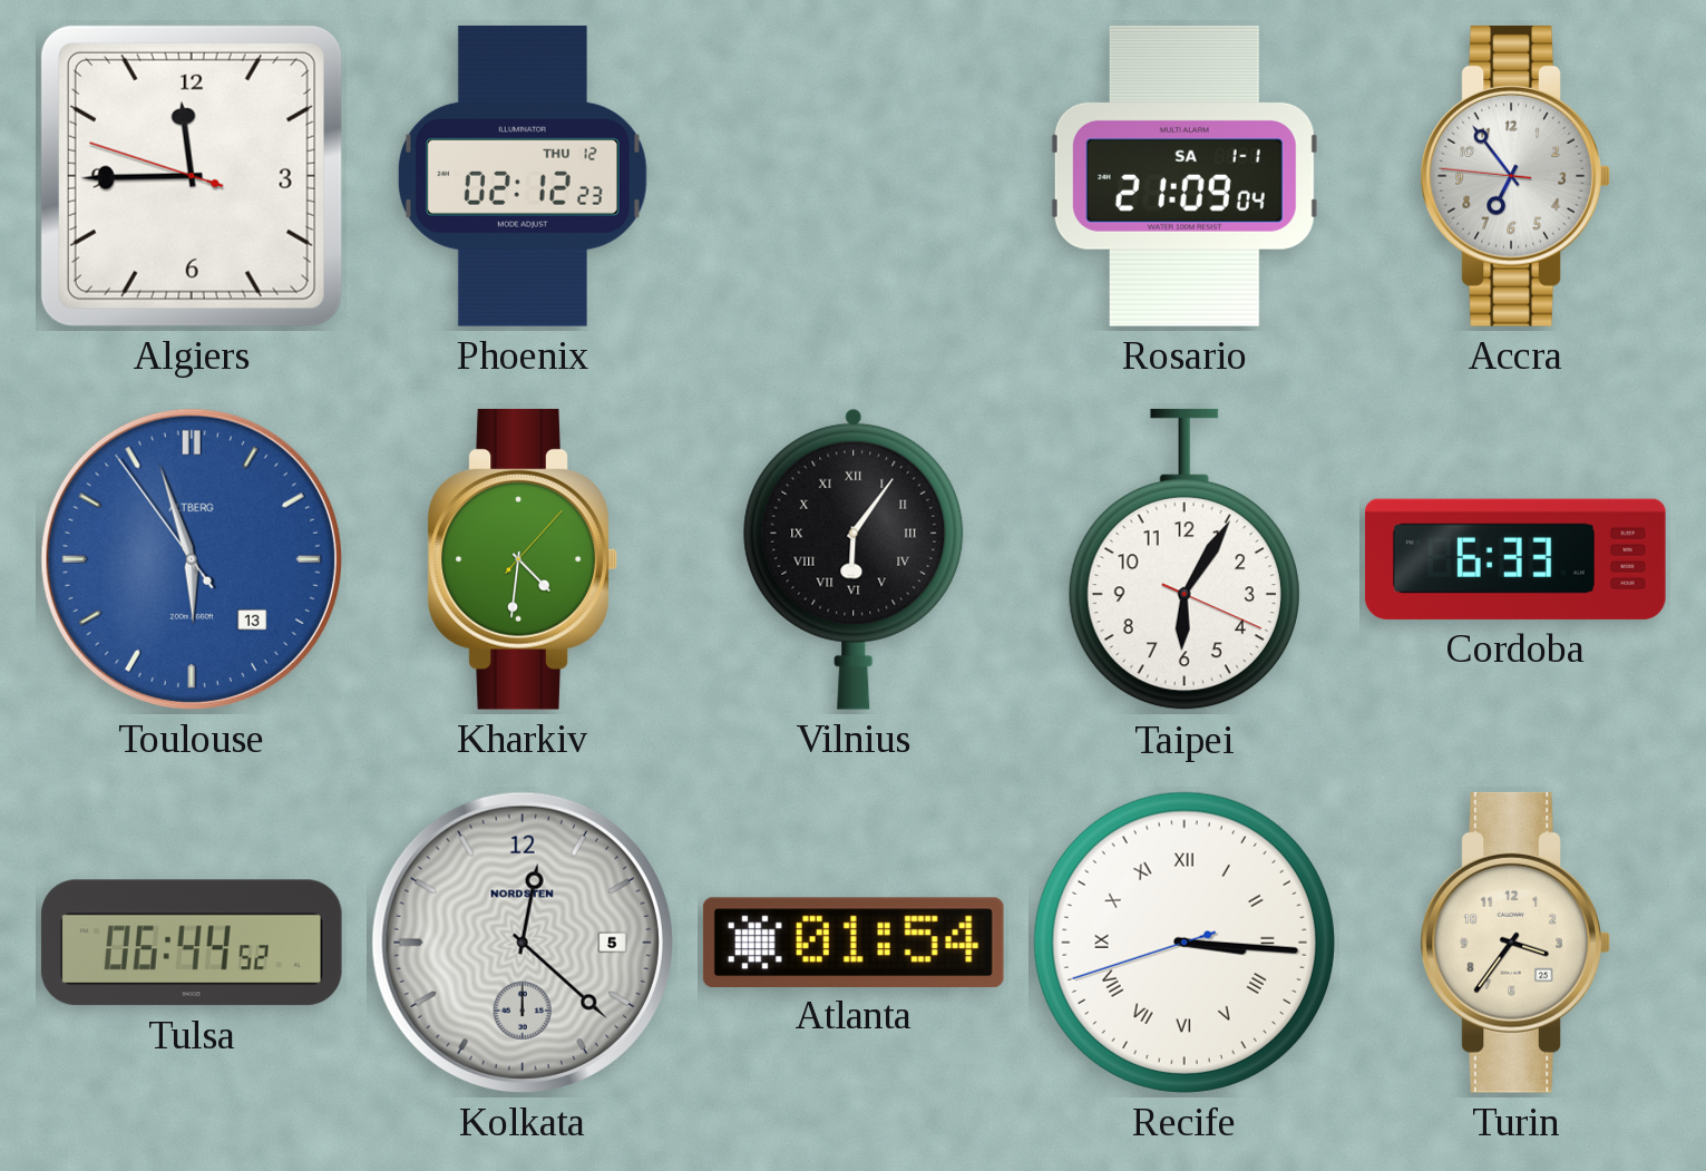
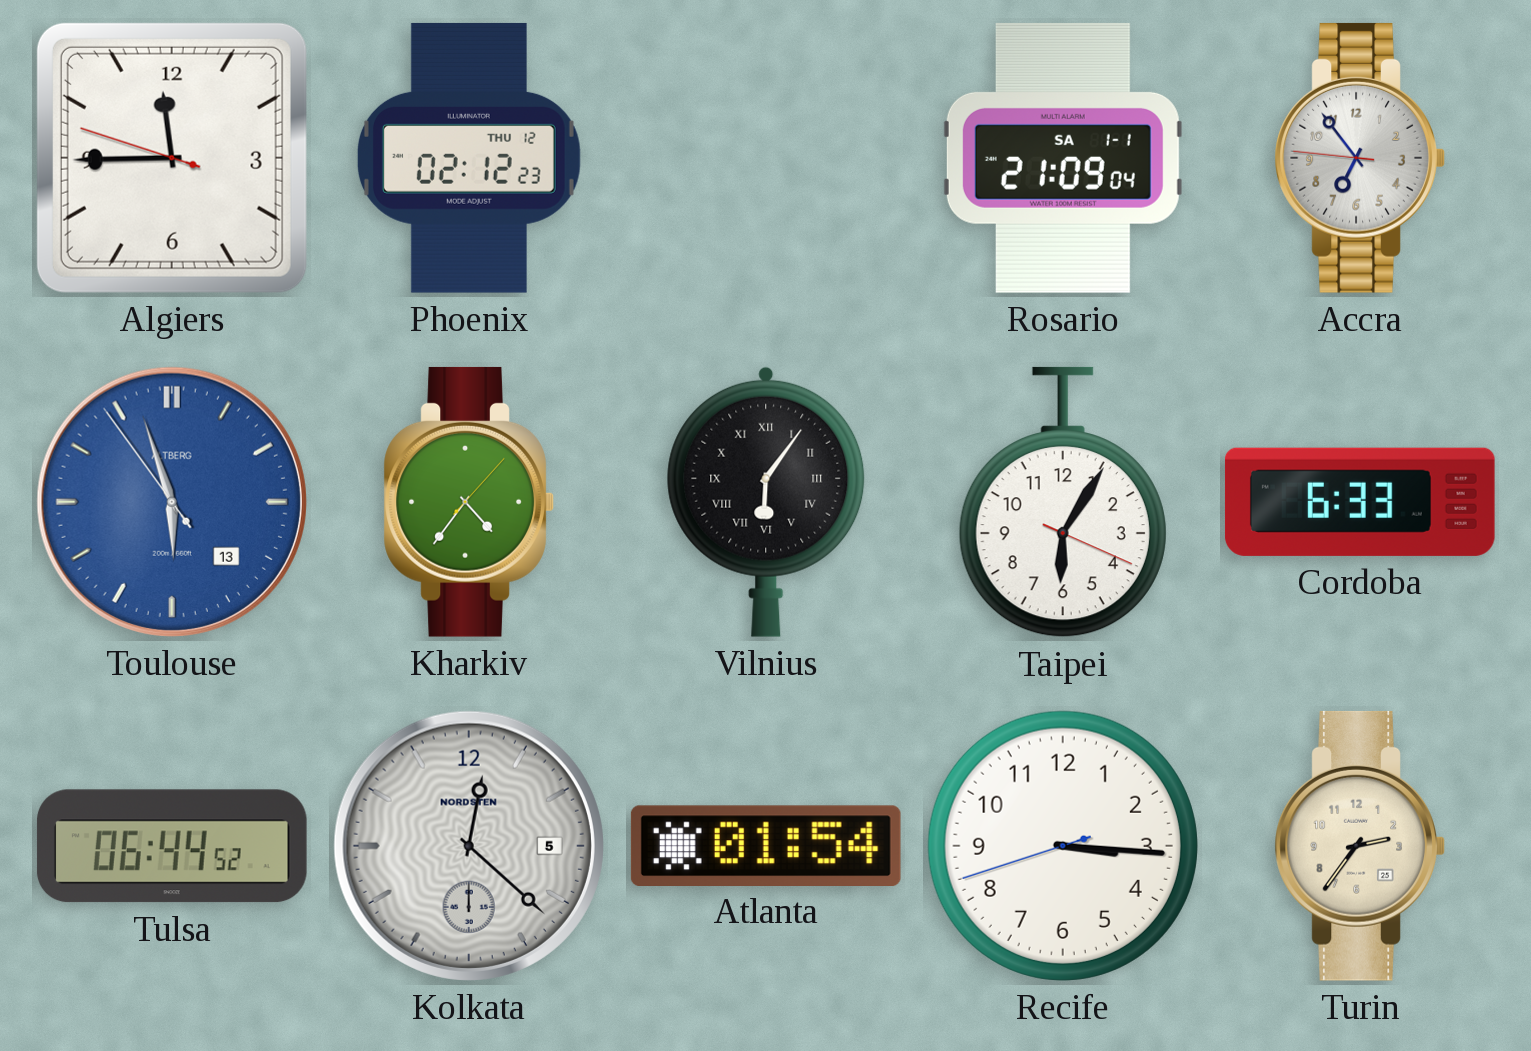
Kharkiv: 4:31 -> 4:36 (469, 502)
Recife numerals: Roman -> Arabic (1063, 846)
Turin: 3:36 -> 2:36 (1360, 846)
